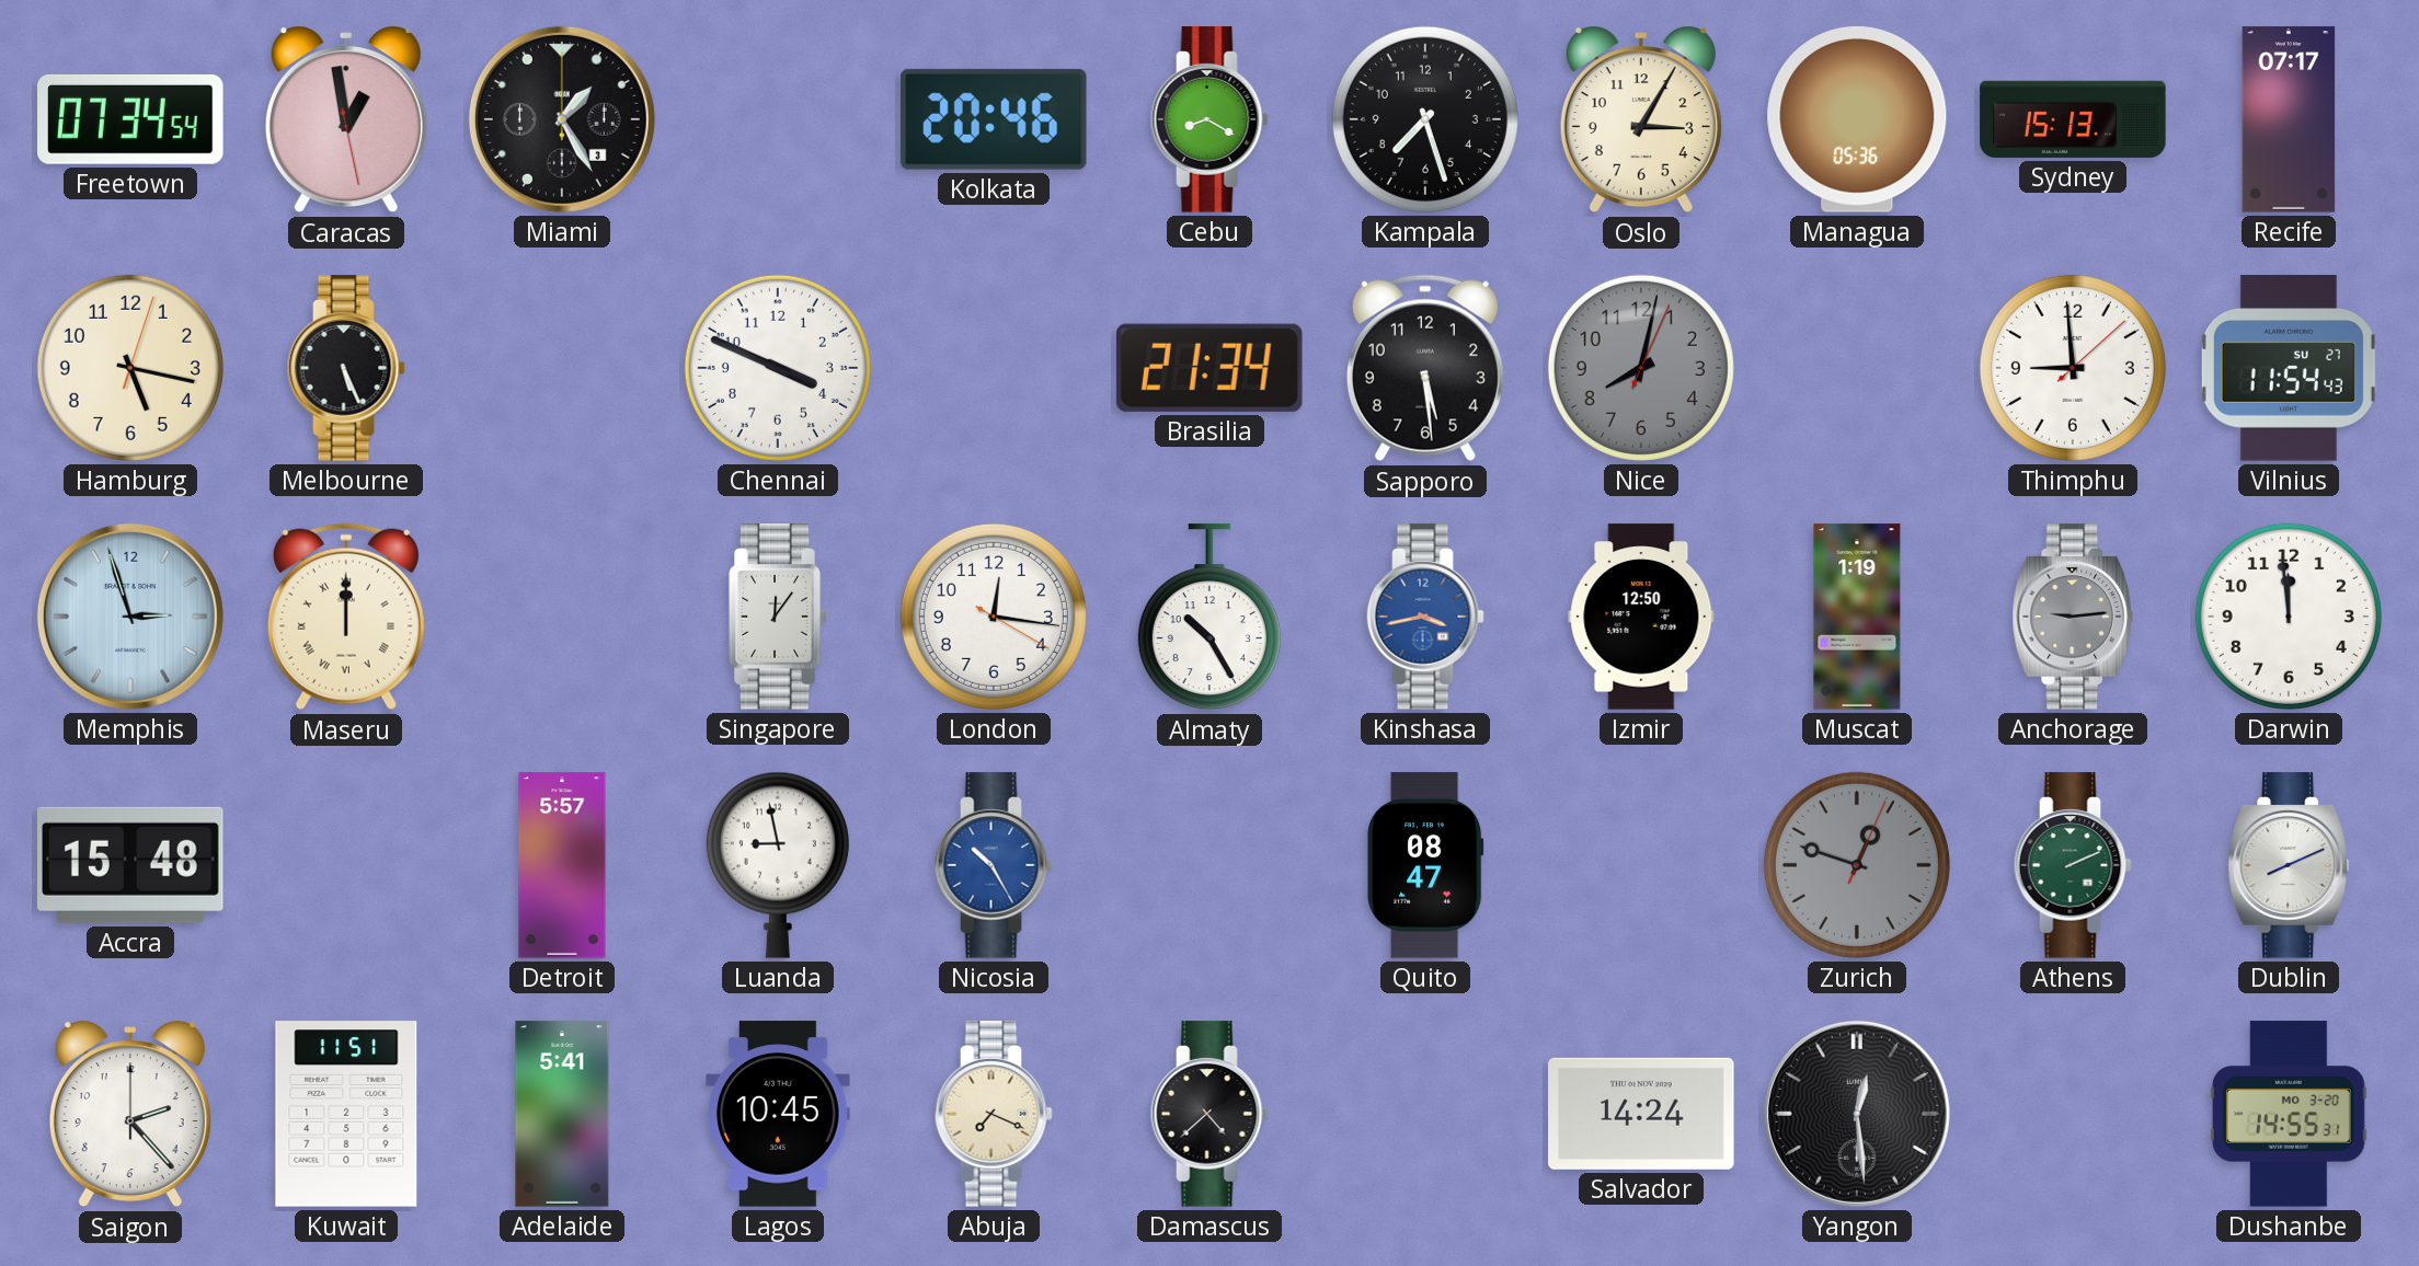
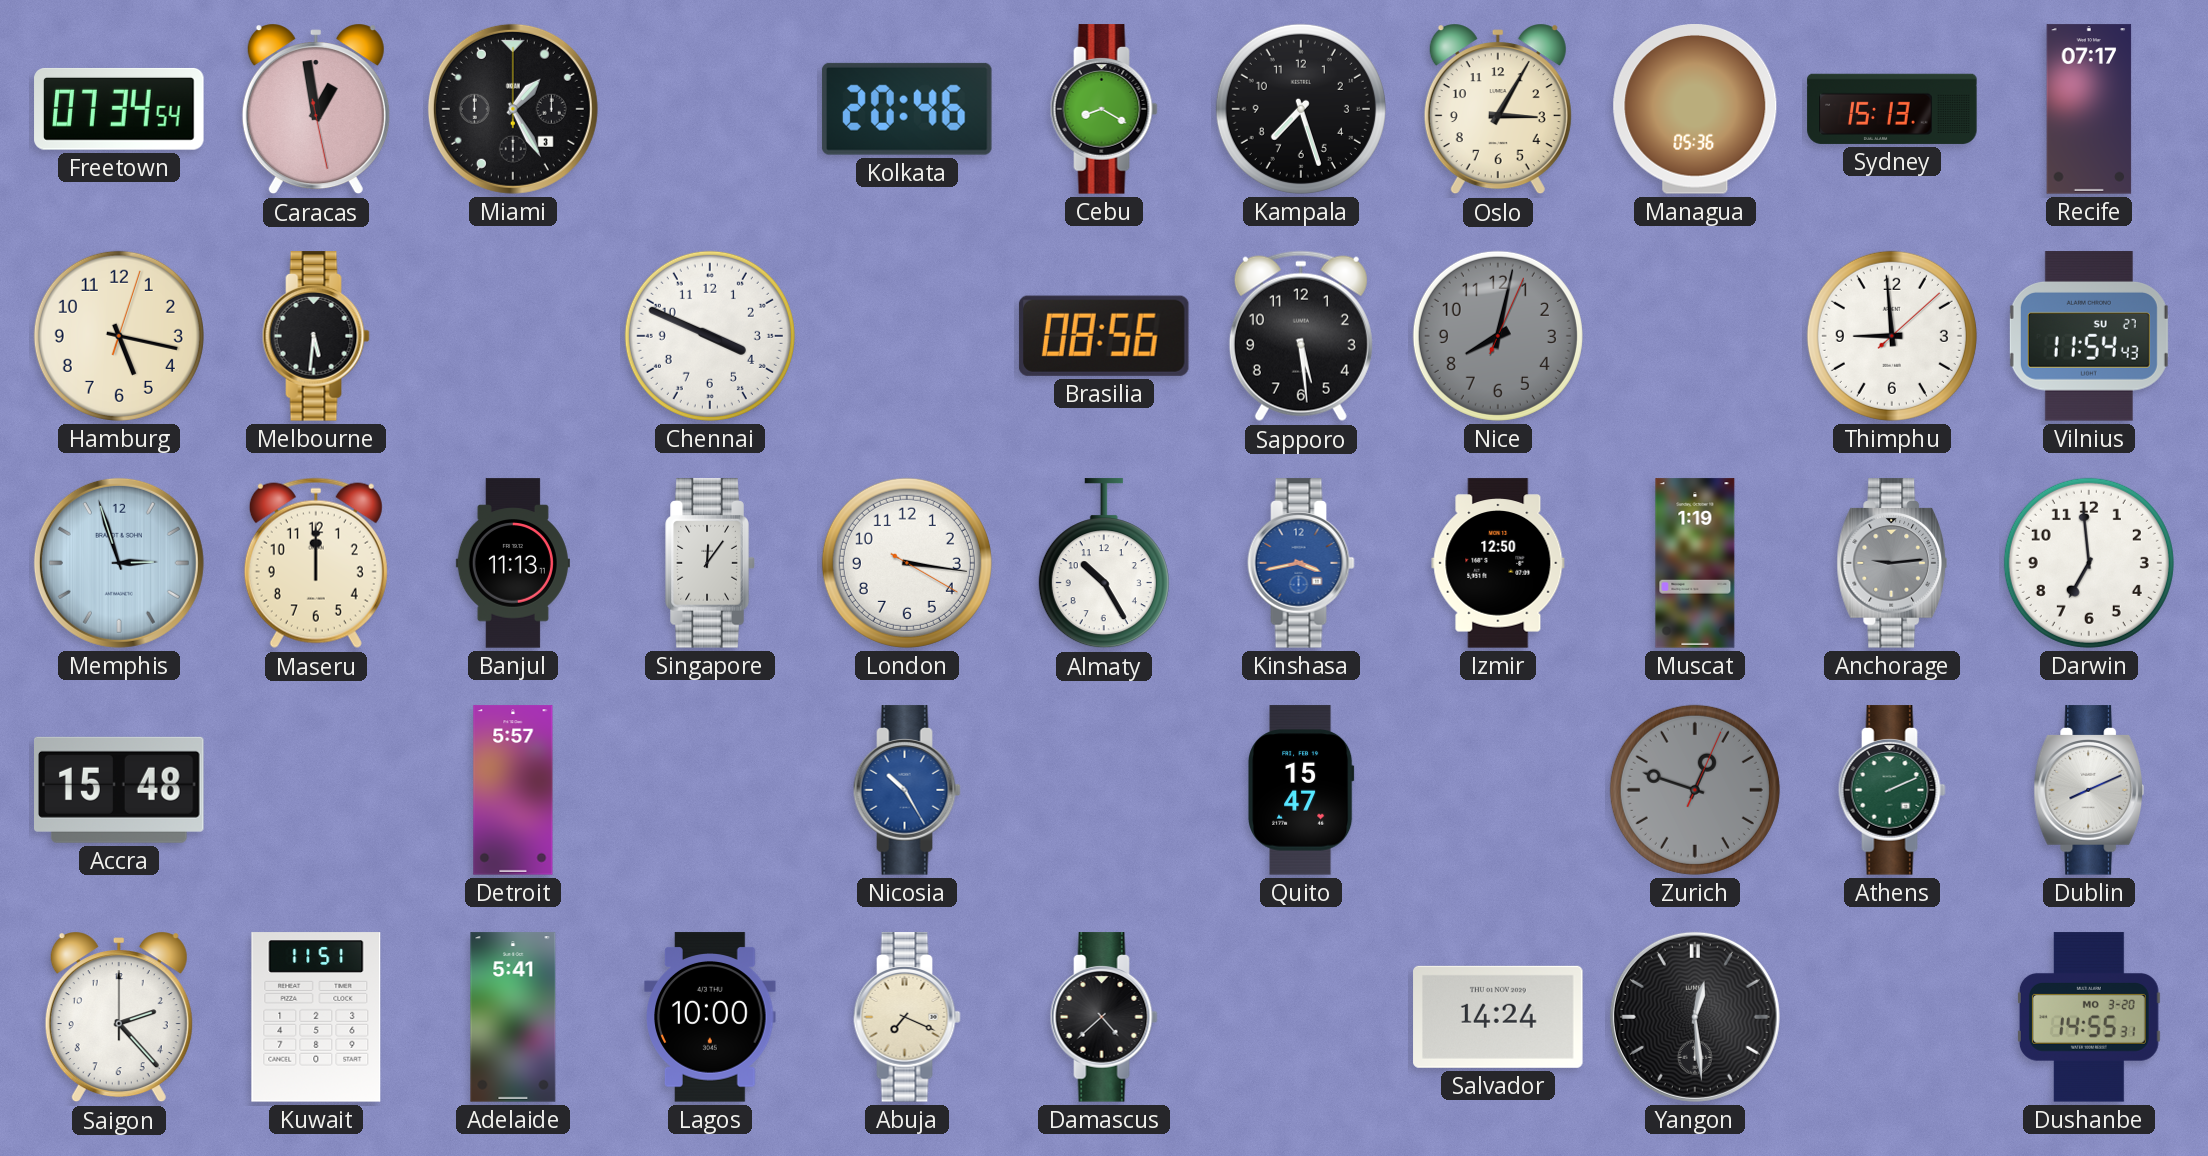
Melbourne: 5:26 -> 5:31 (316, 336)
Brasilia: 21:34 -> 08:56 (1104, 336)
Maseru numerals: Roman -> Arabic (316, 563)
Banjul: none -> 11:13 (513, 563)
London: 12:16 -> 3:16 (907, 563)
Darwin: 11:59 -> 6:59 (2089, 563)
Luanda: 8:58 -> none (778, 865)
Quito: 08:47 -> 15:47 (1302, 790)
Lagos: 10:45 -> 10:00 (710, 1017)
